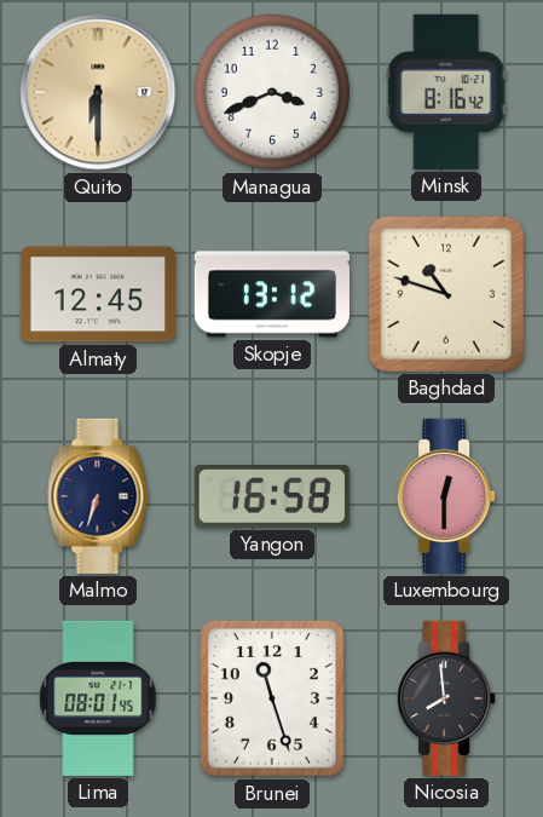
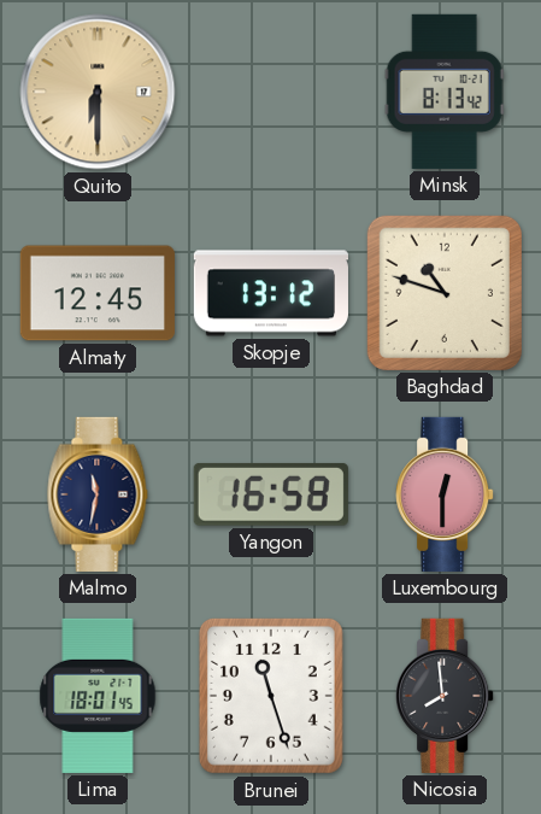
Managua: 3:41 -> none (272, 92)
Minsk: 8:16 -> 8:13 (445, 92)
Malmo: 6:33 -> 11:32 (98, 494)
Lima: 08:01 -> 18:01 (98, 696)
